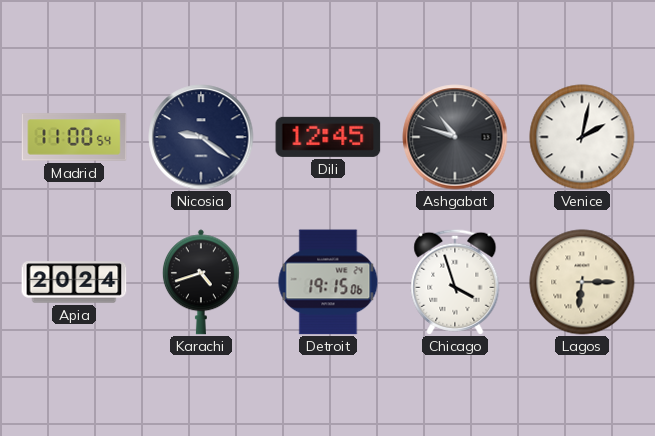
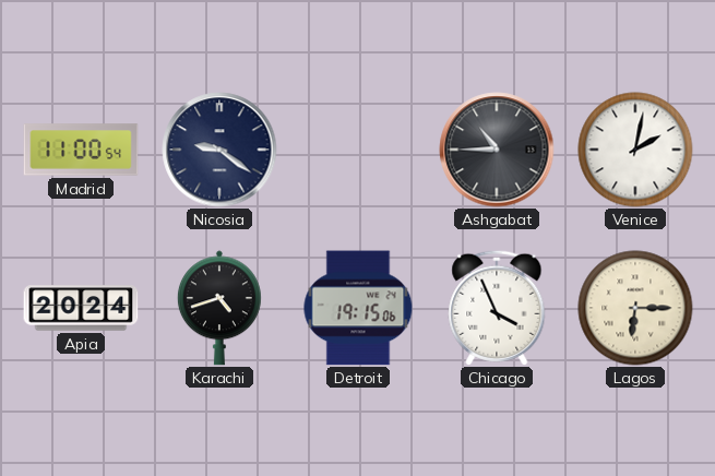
Dili: 12:45 -> none (328, 137)
Ashgabat: 10:48 -> 10:45 (497, 150)
Chicago: 3:57 -> 3:56 (497, 308)
